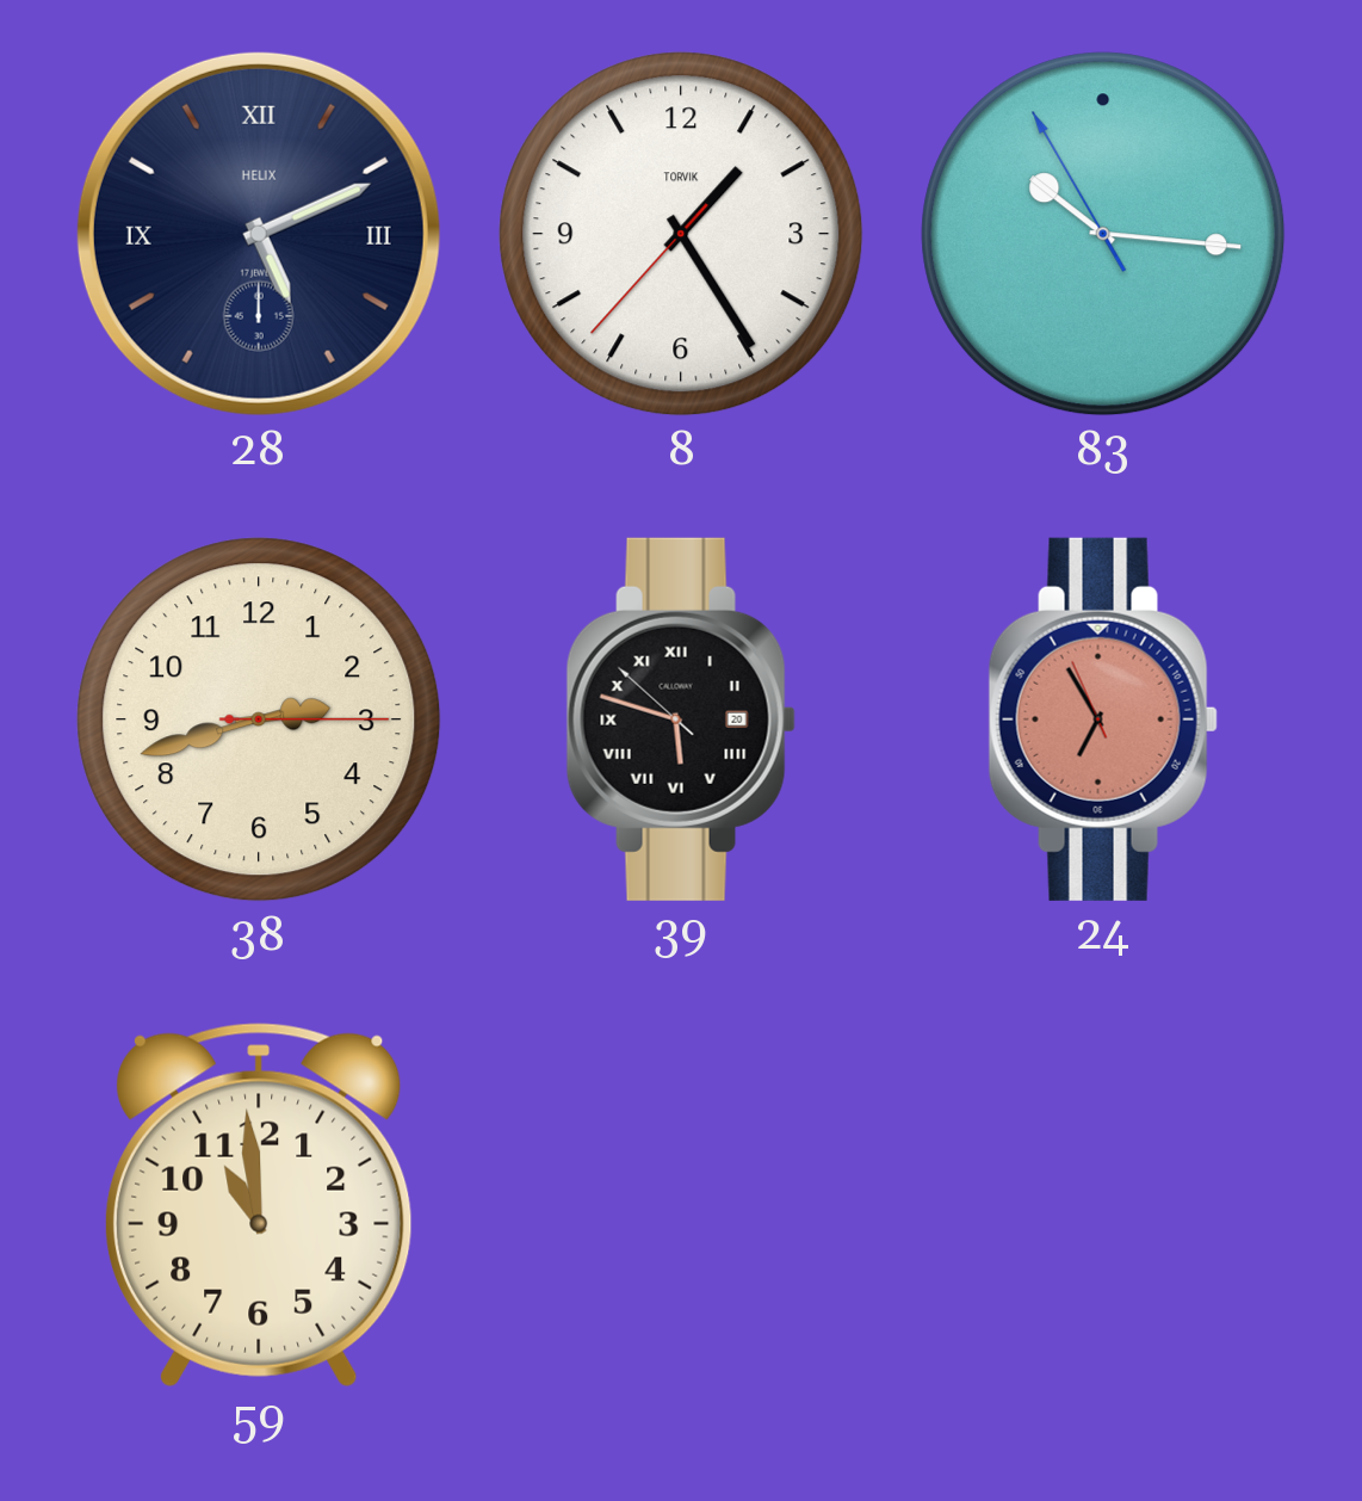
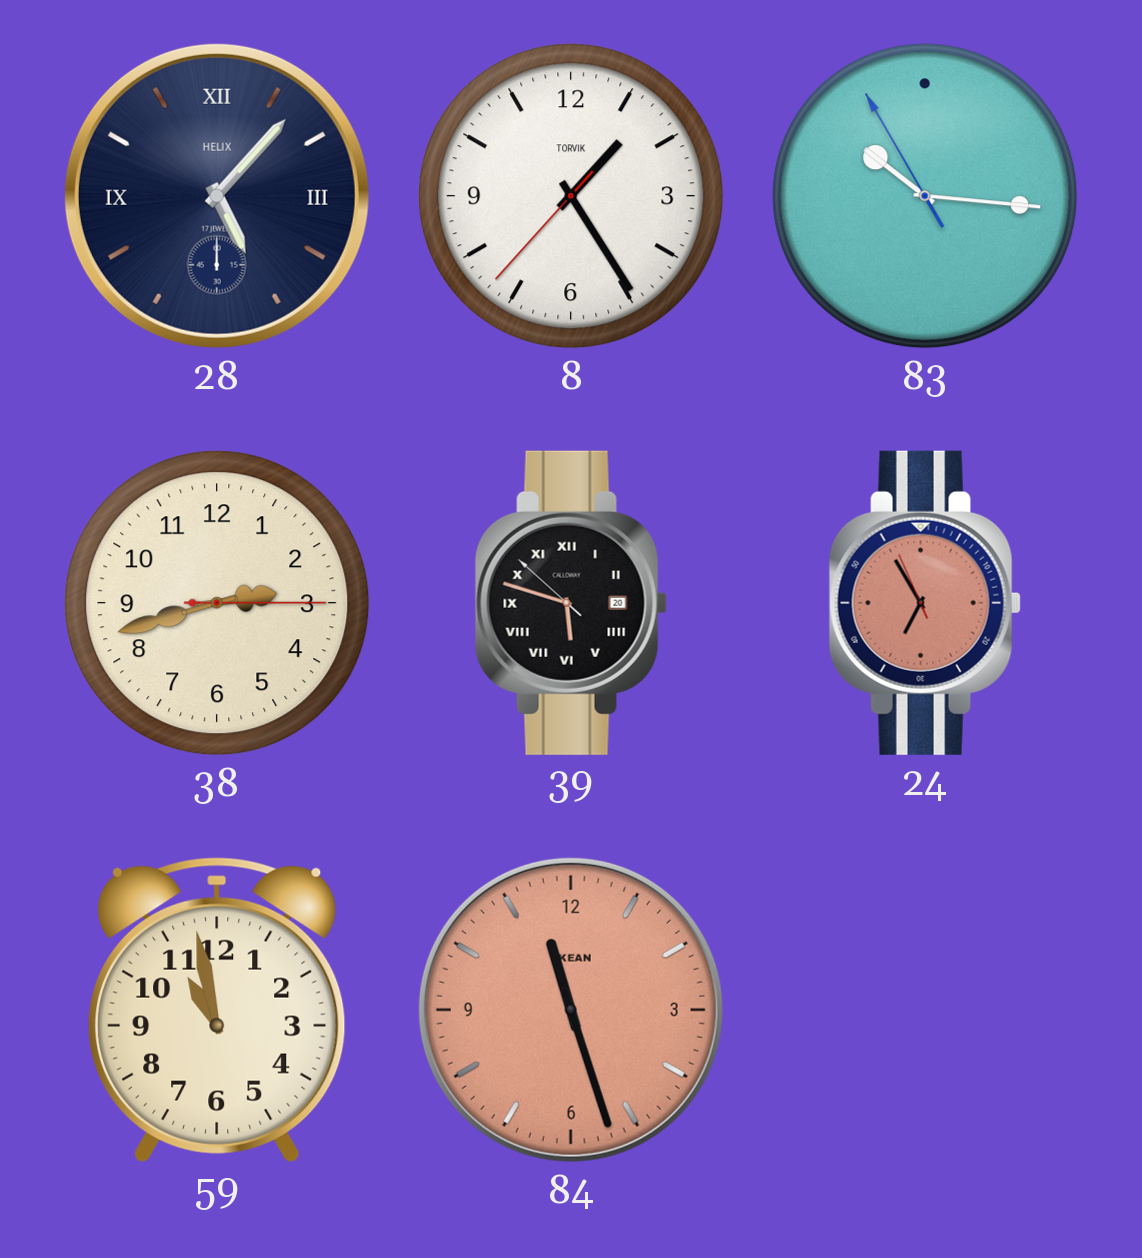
28: 5:11 -> 5:07 (217, 196)
59: 10:59 -> 10:58 (217, 1010)
84: none -> 11:27 (571, 1010)
